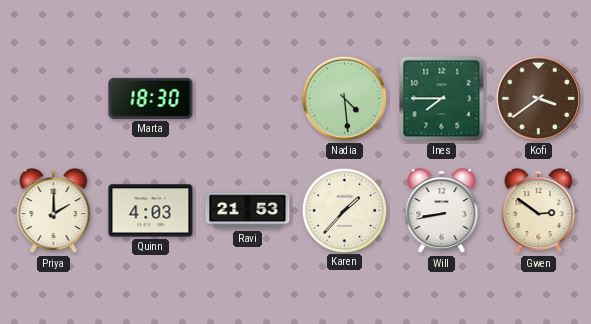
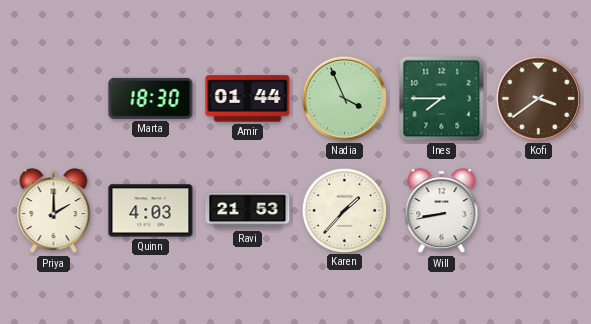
Amir: none -> 01:44 (248, 99)
Nadia: 4:29 -> 3:56 (344, 98)
Gwen: 2:51 -> none (539, 211)
